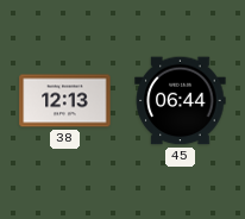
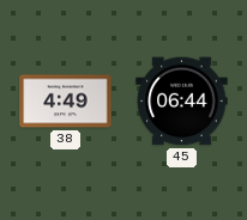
38: 12:13 -> 4:49 (66, 102)
